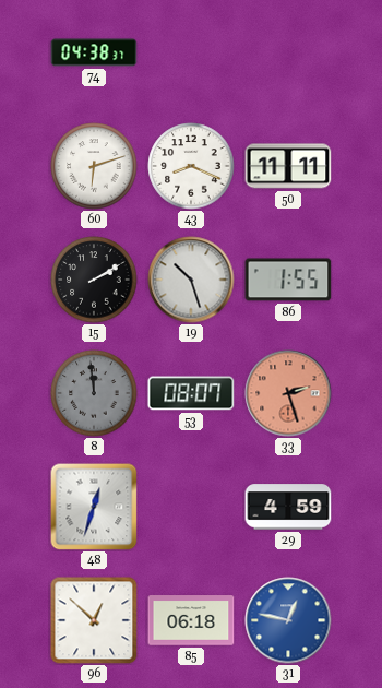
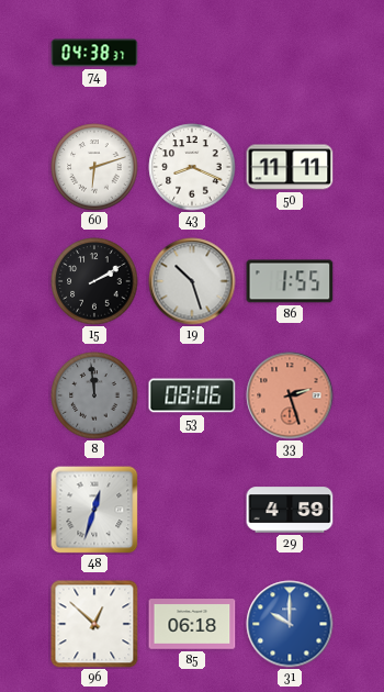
53: 08:07 -> 08:06 (192, 395)
31: 12:47 -> 10:00 (290, 624)
